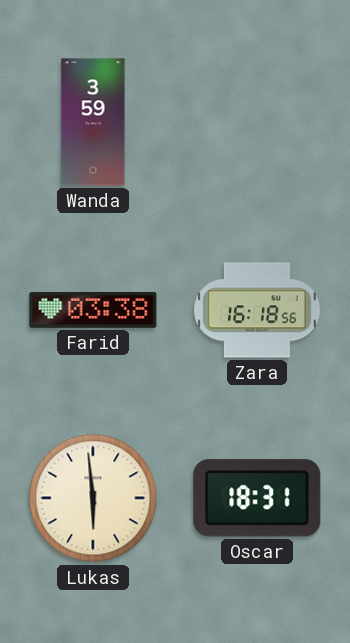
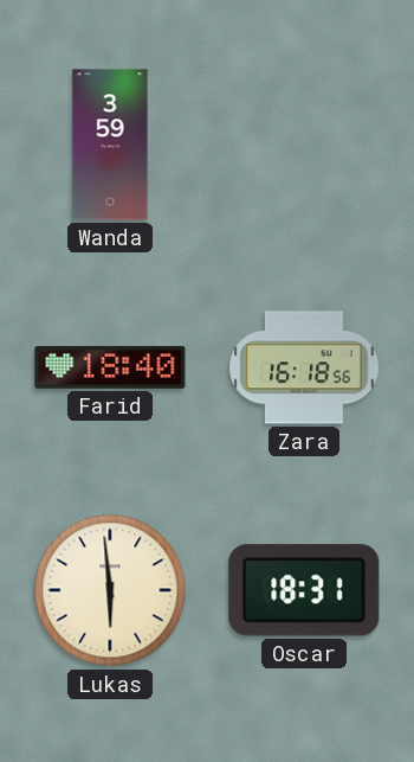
Farid: 03:38 -> 18:40 (110, 367)
